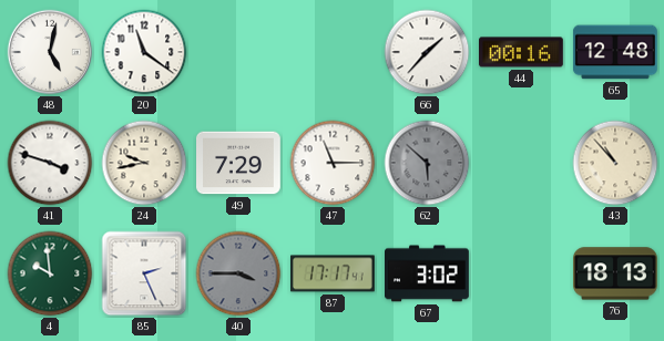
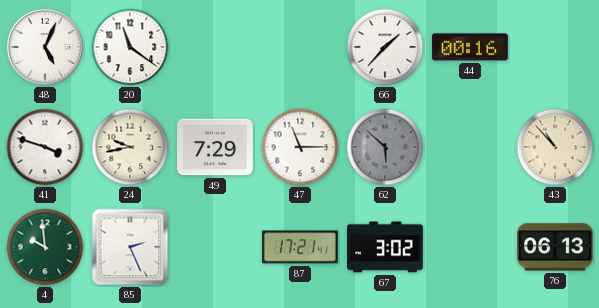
48: 5:02 -> 5:04 (45, 47)
65: 12:48 -> none (615, 52)
40: 3:45 -> none (238, 273)
87: 17:17 -> 17:21 (301, 247)
76: 18:13 -> 06:13 (556, 247)
